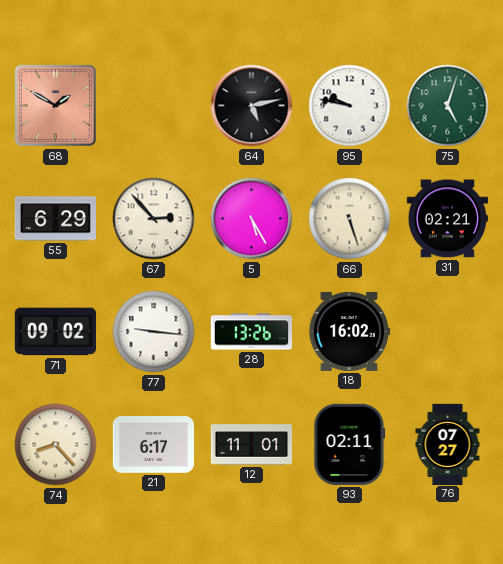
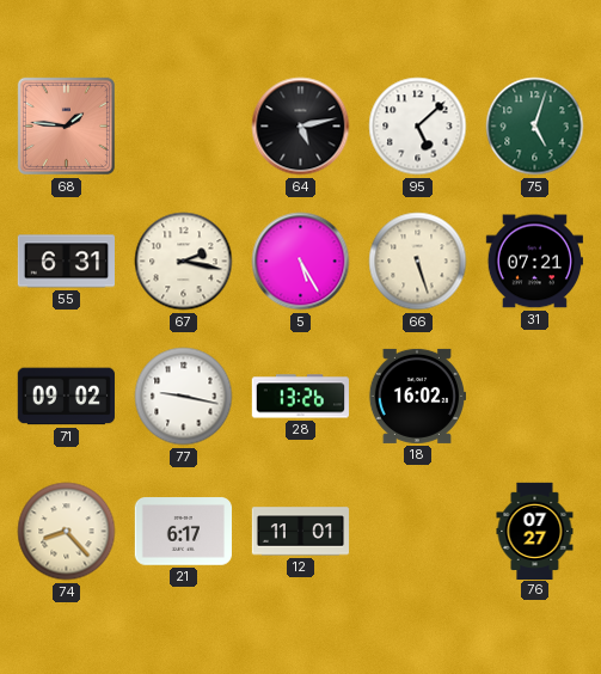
68: 1:50 -> 1:46 (66, 125)
95: 9:47 -> 5:08 (418, 127)
55: 6:29 -> 6:31 (66, 262)
67: 2:53 -> 2:17 (184, 262)
31: 02:21 -> 07:21 (534, 262)
77: 9:16 -> 9:17 (184, 397)
93: 02:11 -> none (350, 444)
